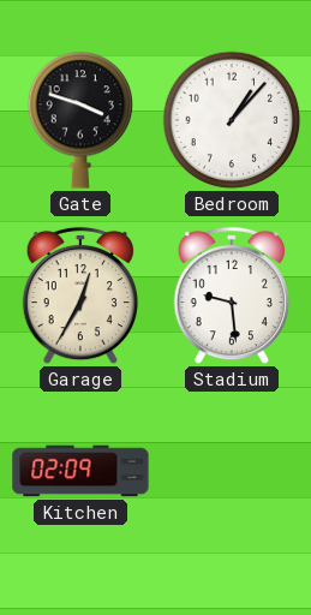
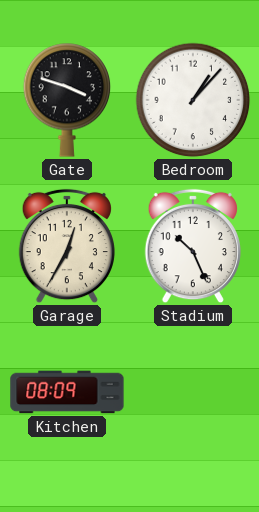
Stadium: 9:29 -> 10:26 (193, 246)
Kitchen: 02:09 -> 08:09 (67, 392)
